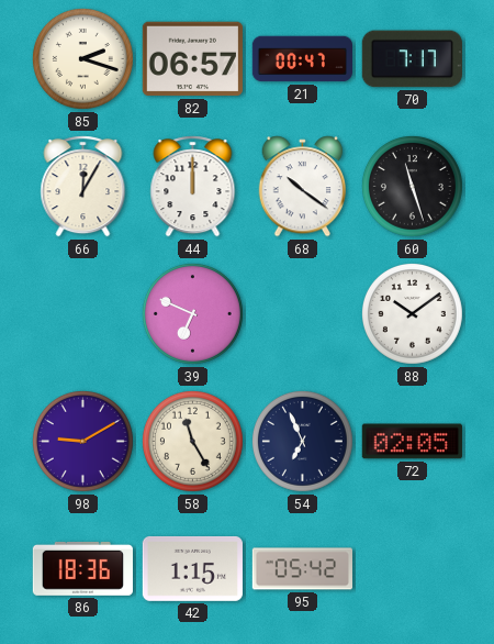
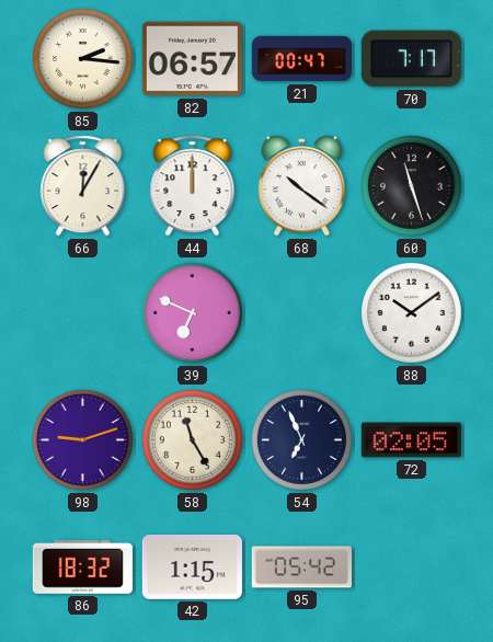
85: 2:18 -> 2:16 (82, 58)
98: 9:10 -> 9:12 (82, 439)
86: 18:36 -> 18:32 (82, 566)
